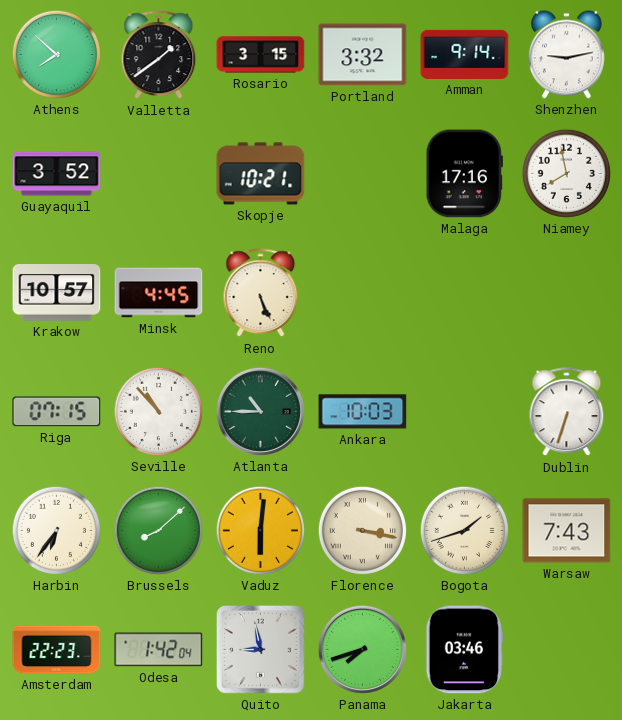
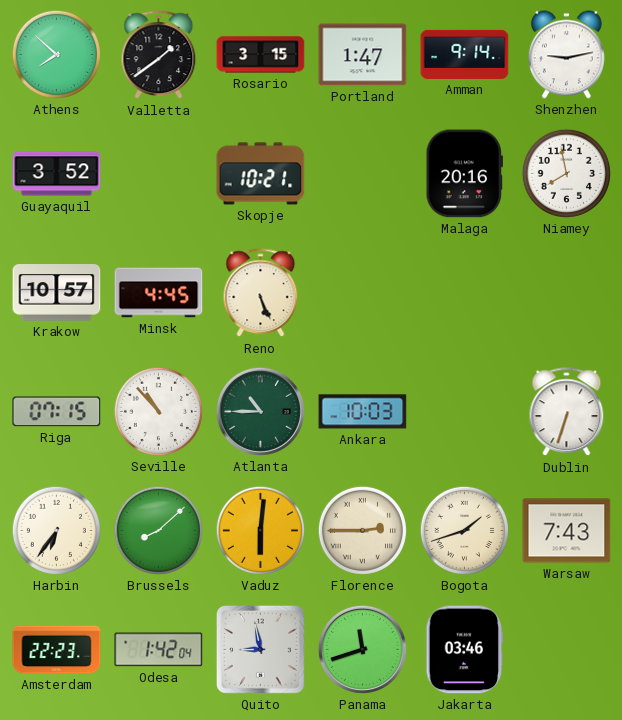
Portland: 3:32 -> 1:47 (363, 55)
Malaga: 17:16 -> 20:16 (464, 174)
Florence: 3:17 -> 2:45 (362, 530)
Panama: 7:42 -> 11:42 (362, 649)
